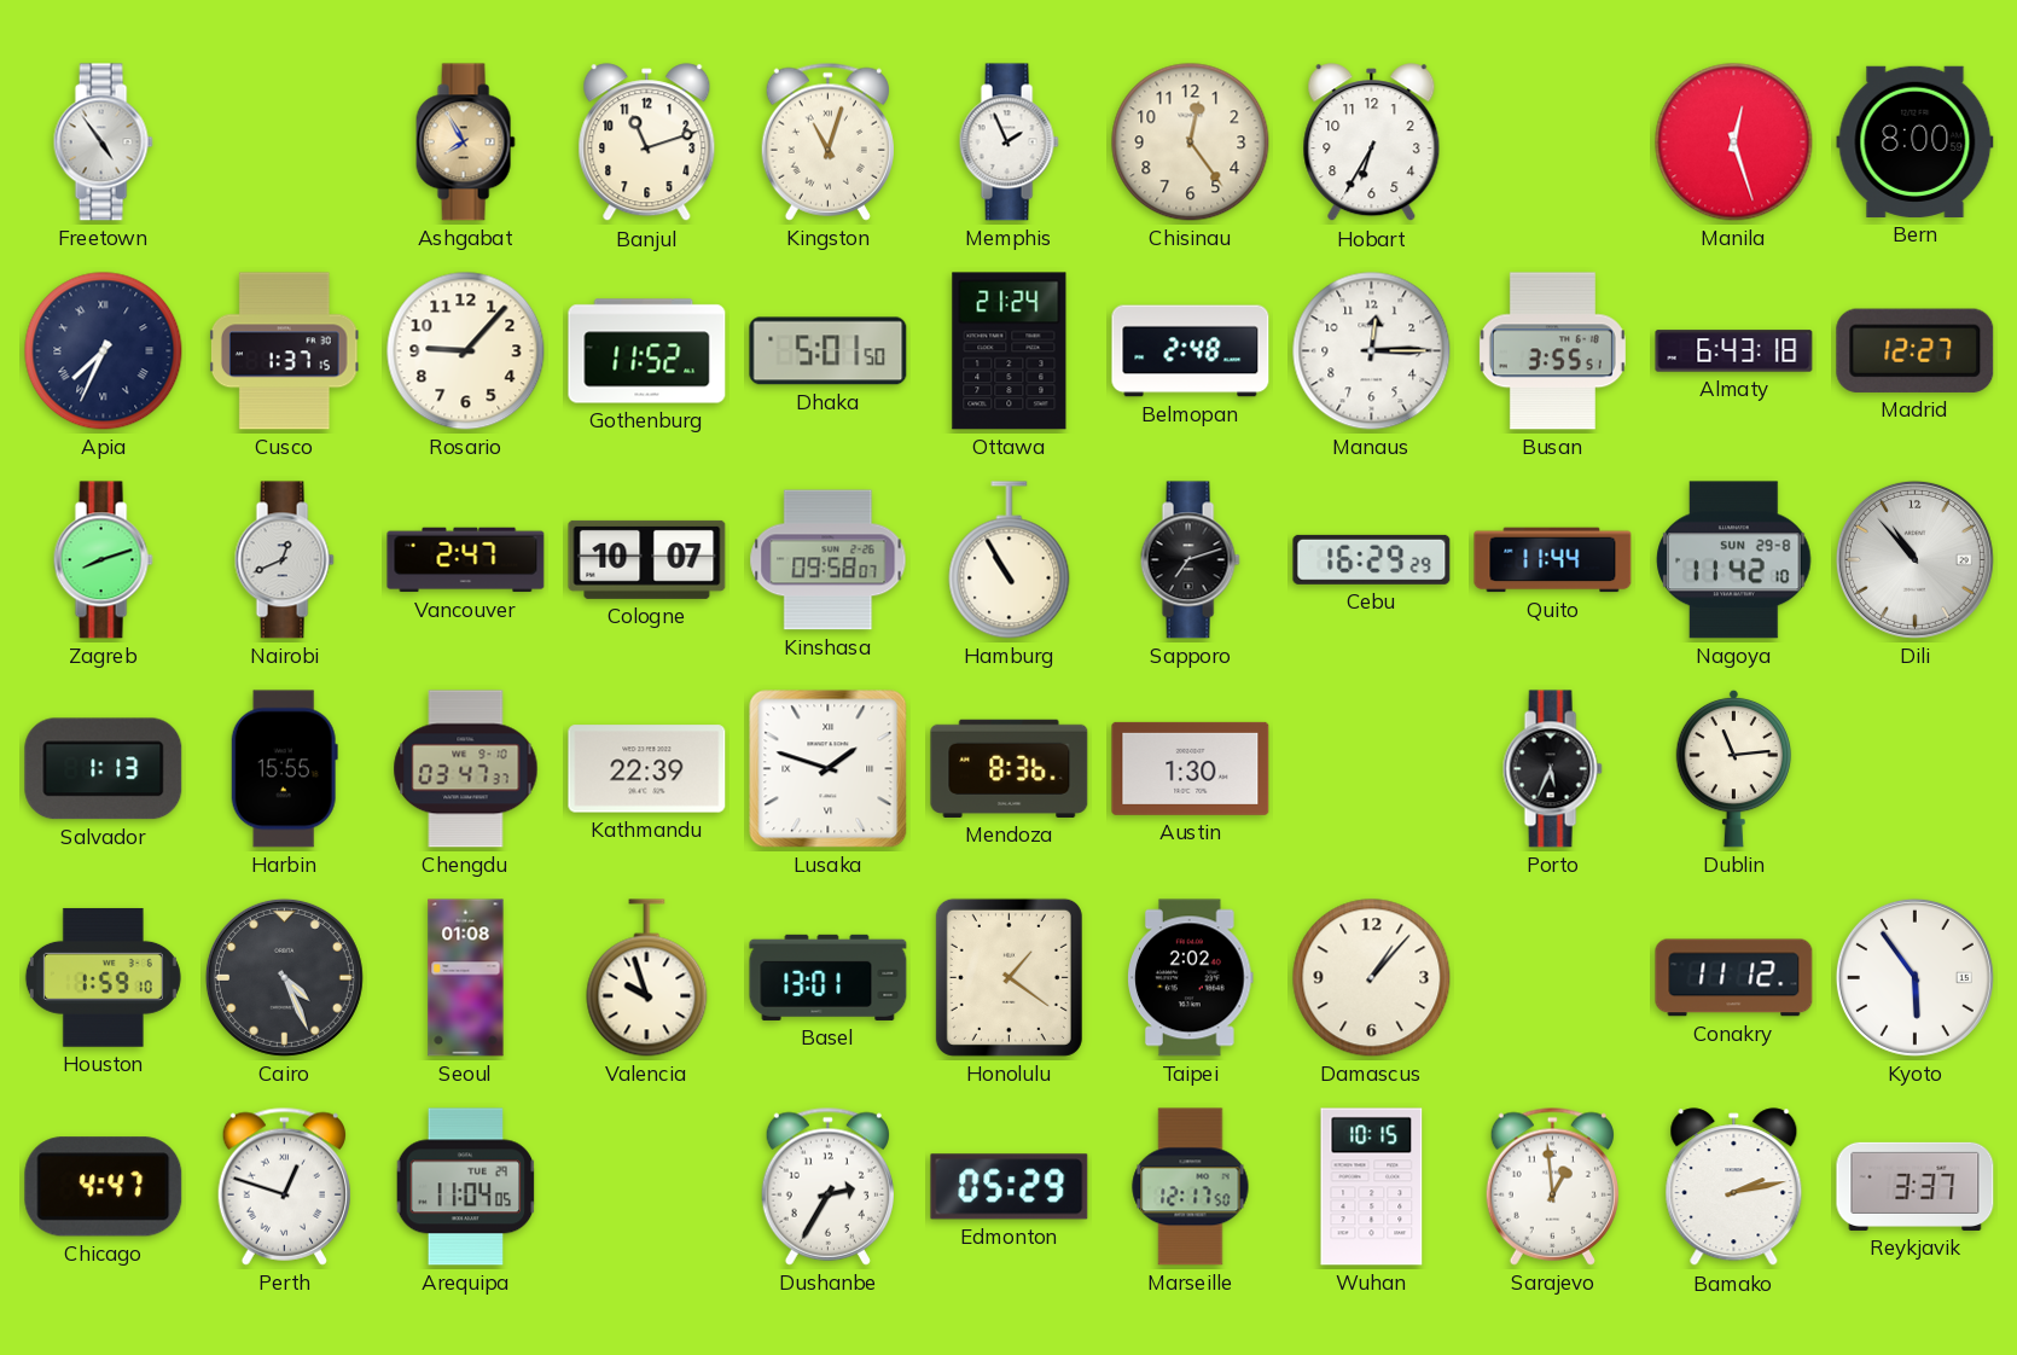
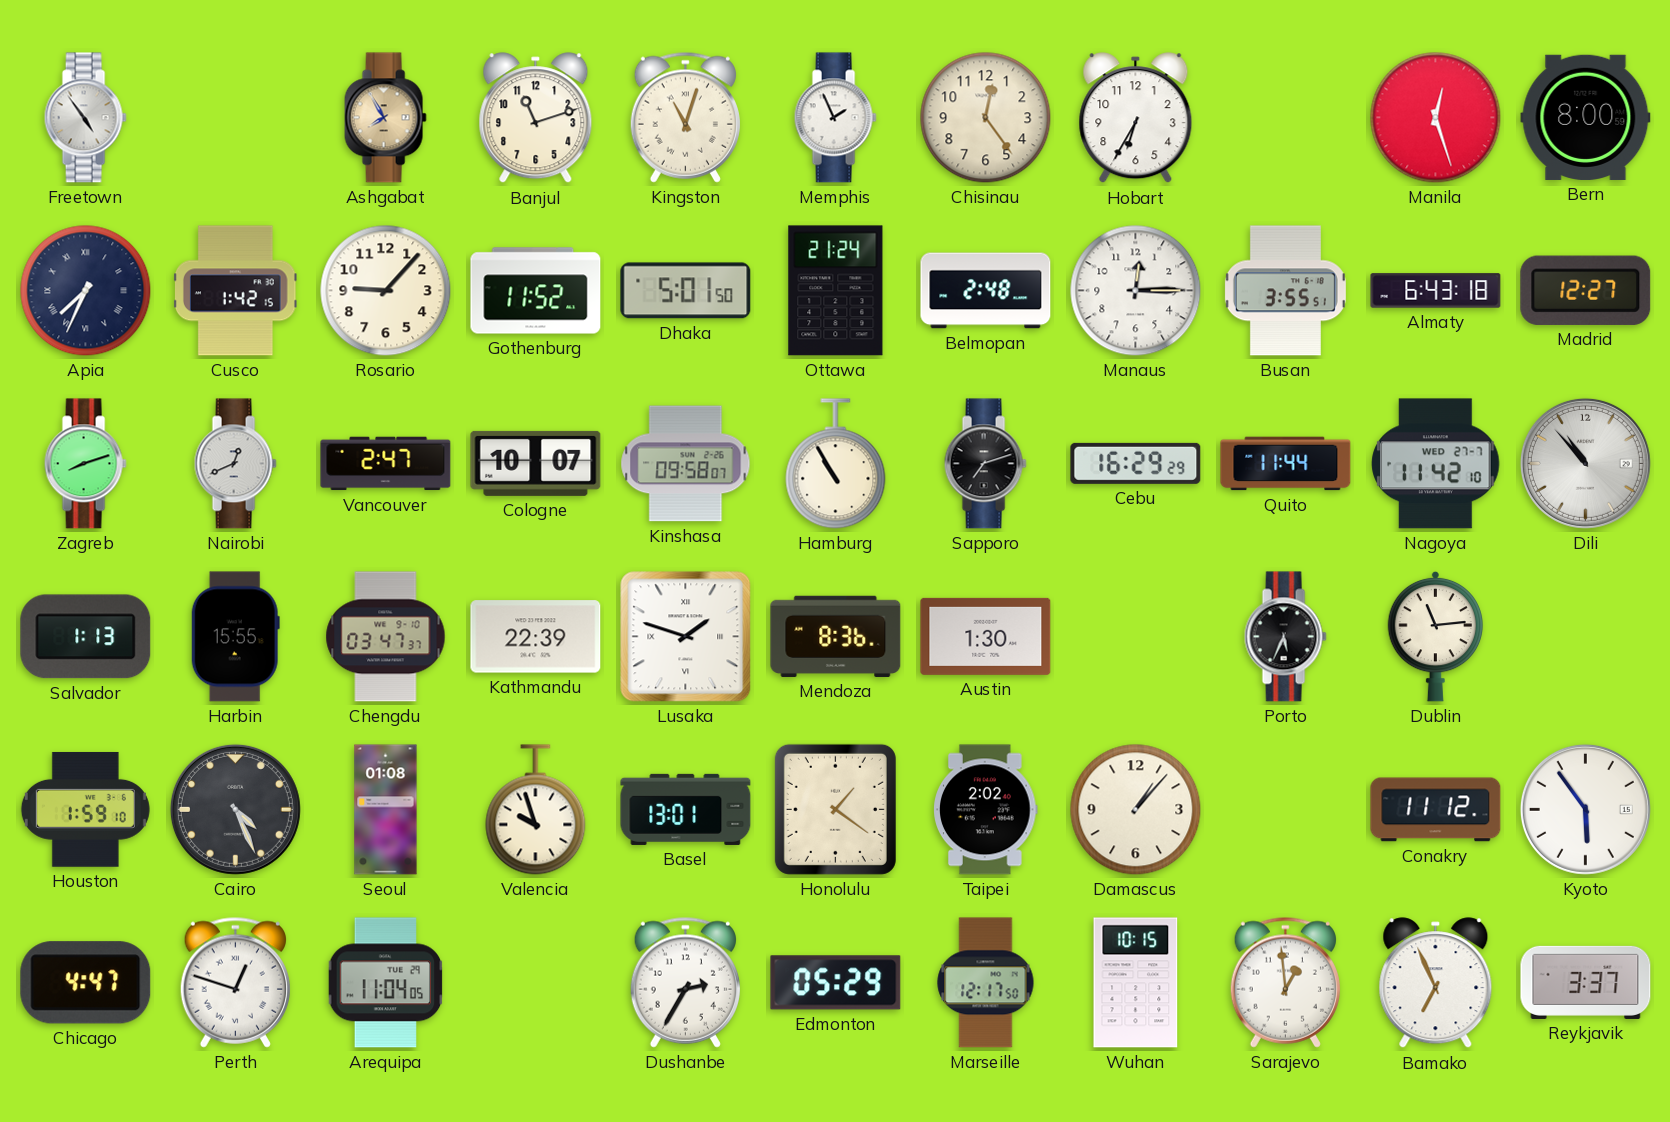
Cusco: 1:37 -> 1:42 (235, 291)
Nagoya date: SUN 29-8 -> WED 27-7 (1436, 464)
Bamako: 2:13 -> 6:56 (1436, 983)
